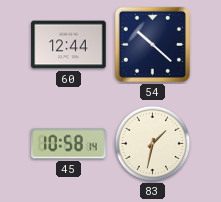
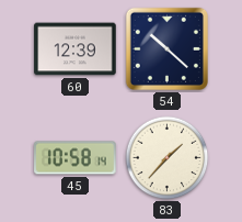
60: 12:44 -> 12:39 (76, 49)
83: 1:32 -> 1:37 (168, 158)
